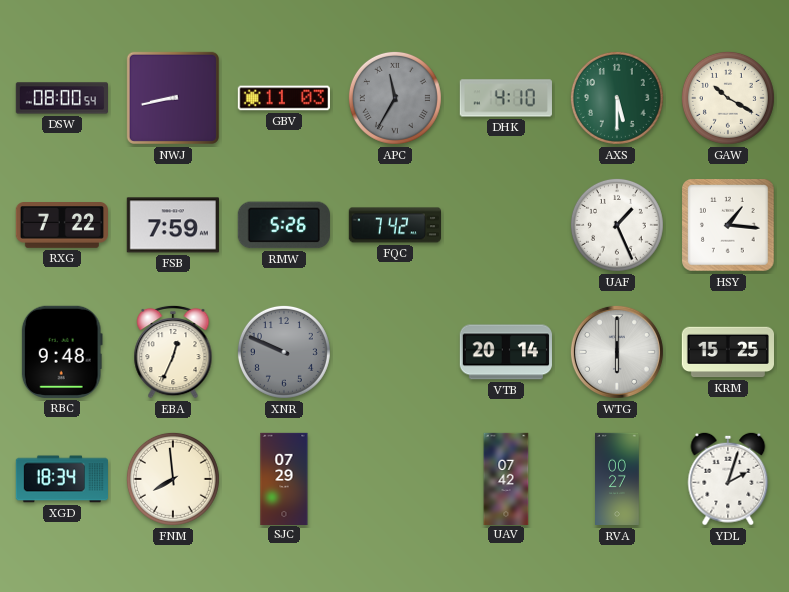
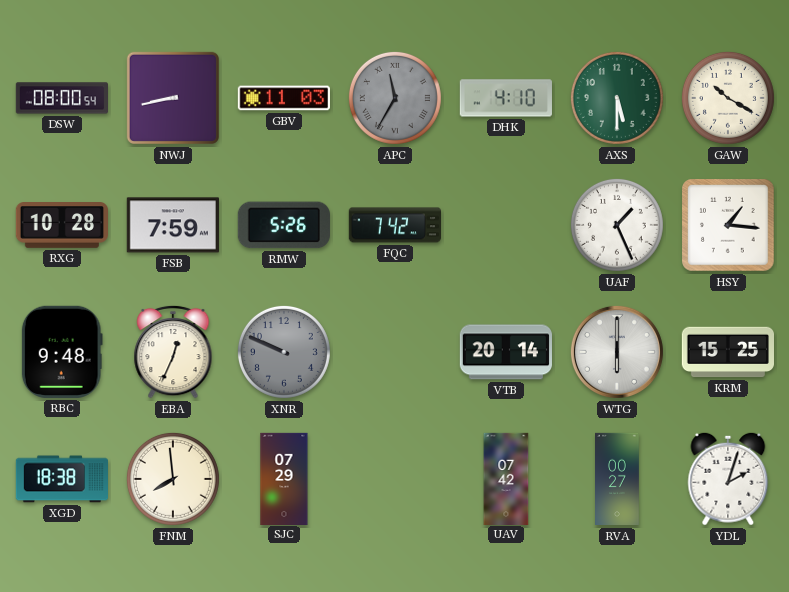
RXG: 7:22 -> 10:28 (61, 226)
XGD: 18:34 -> 18:38 (61, 479)
